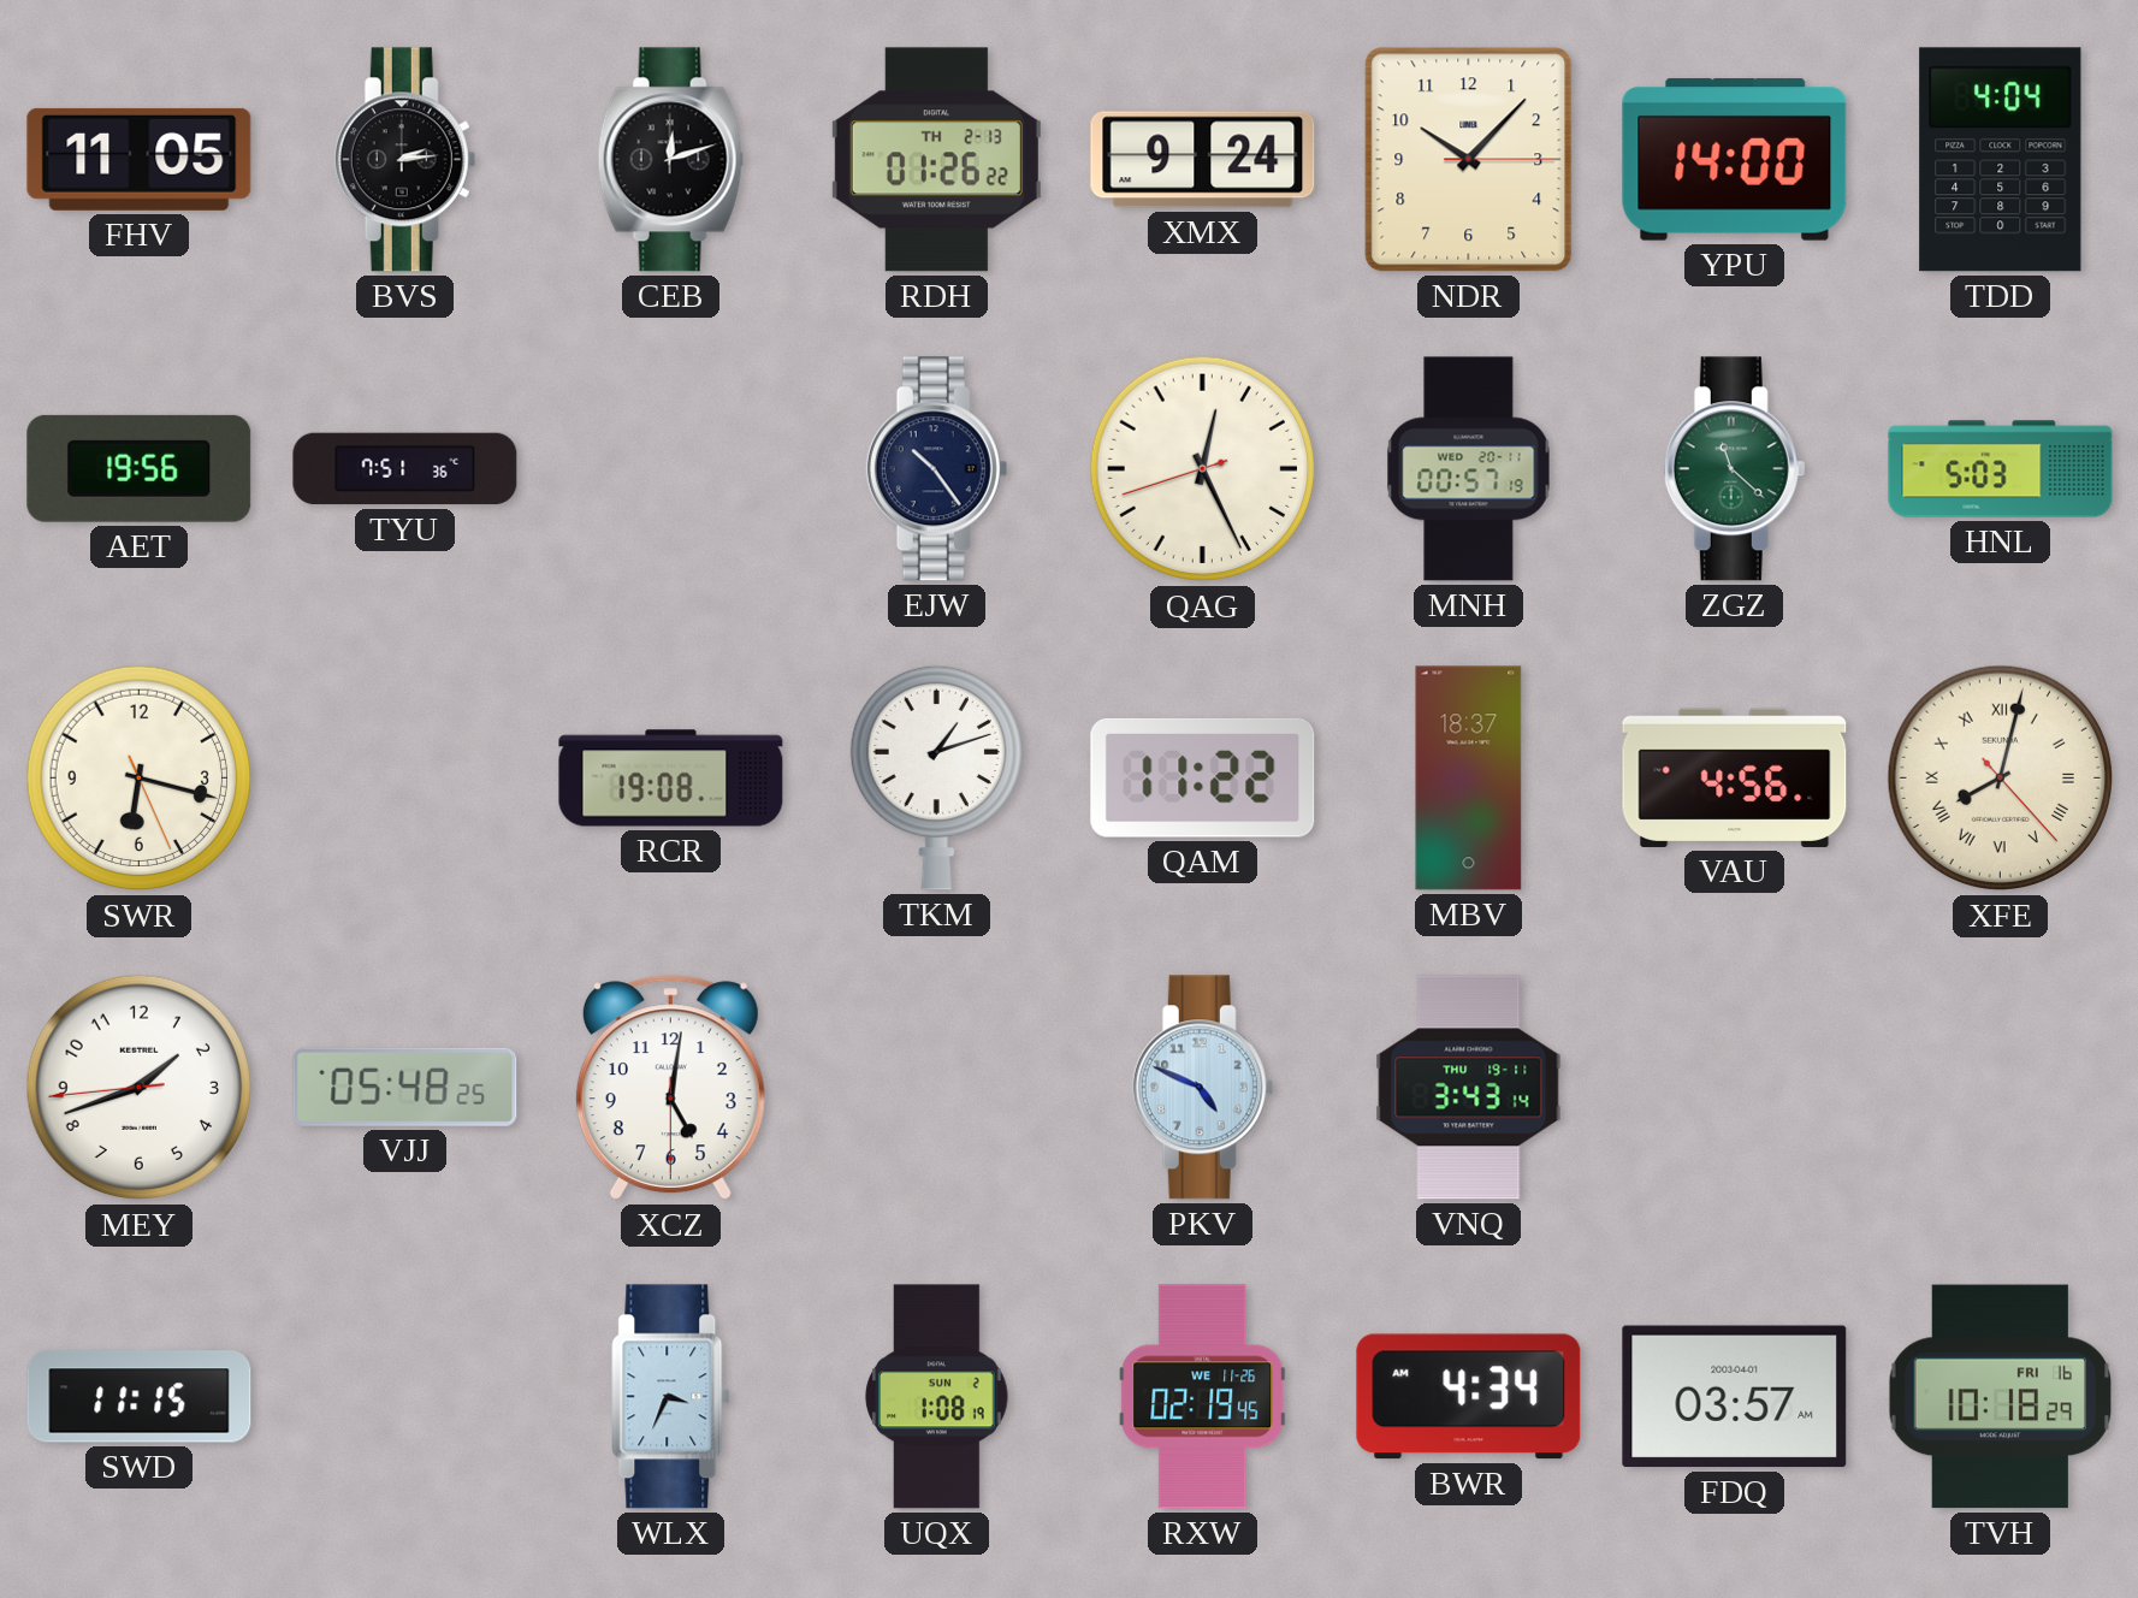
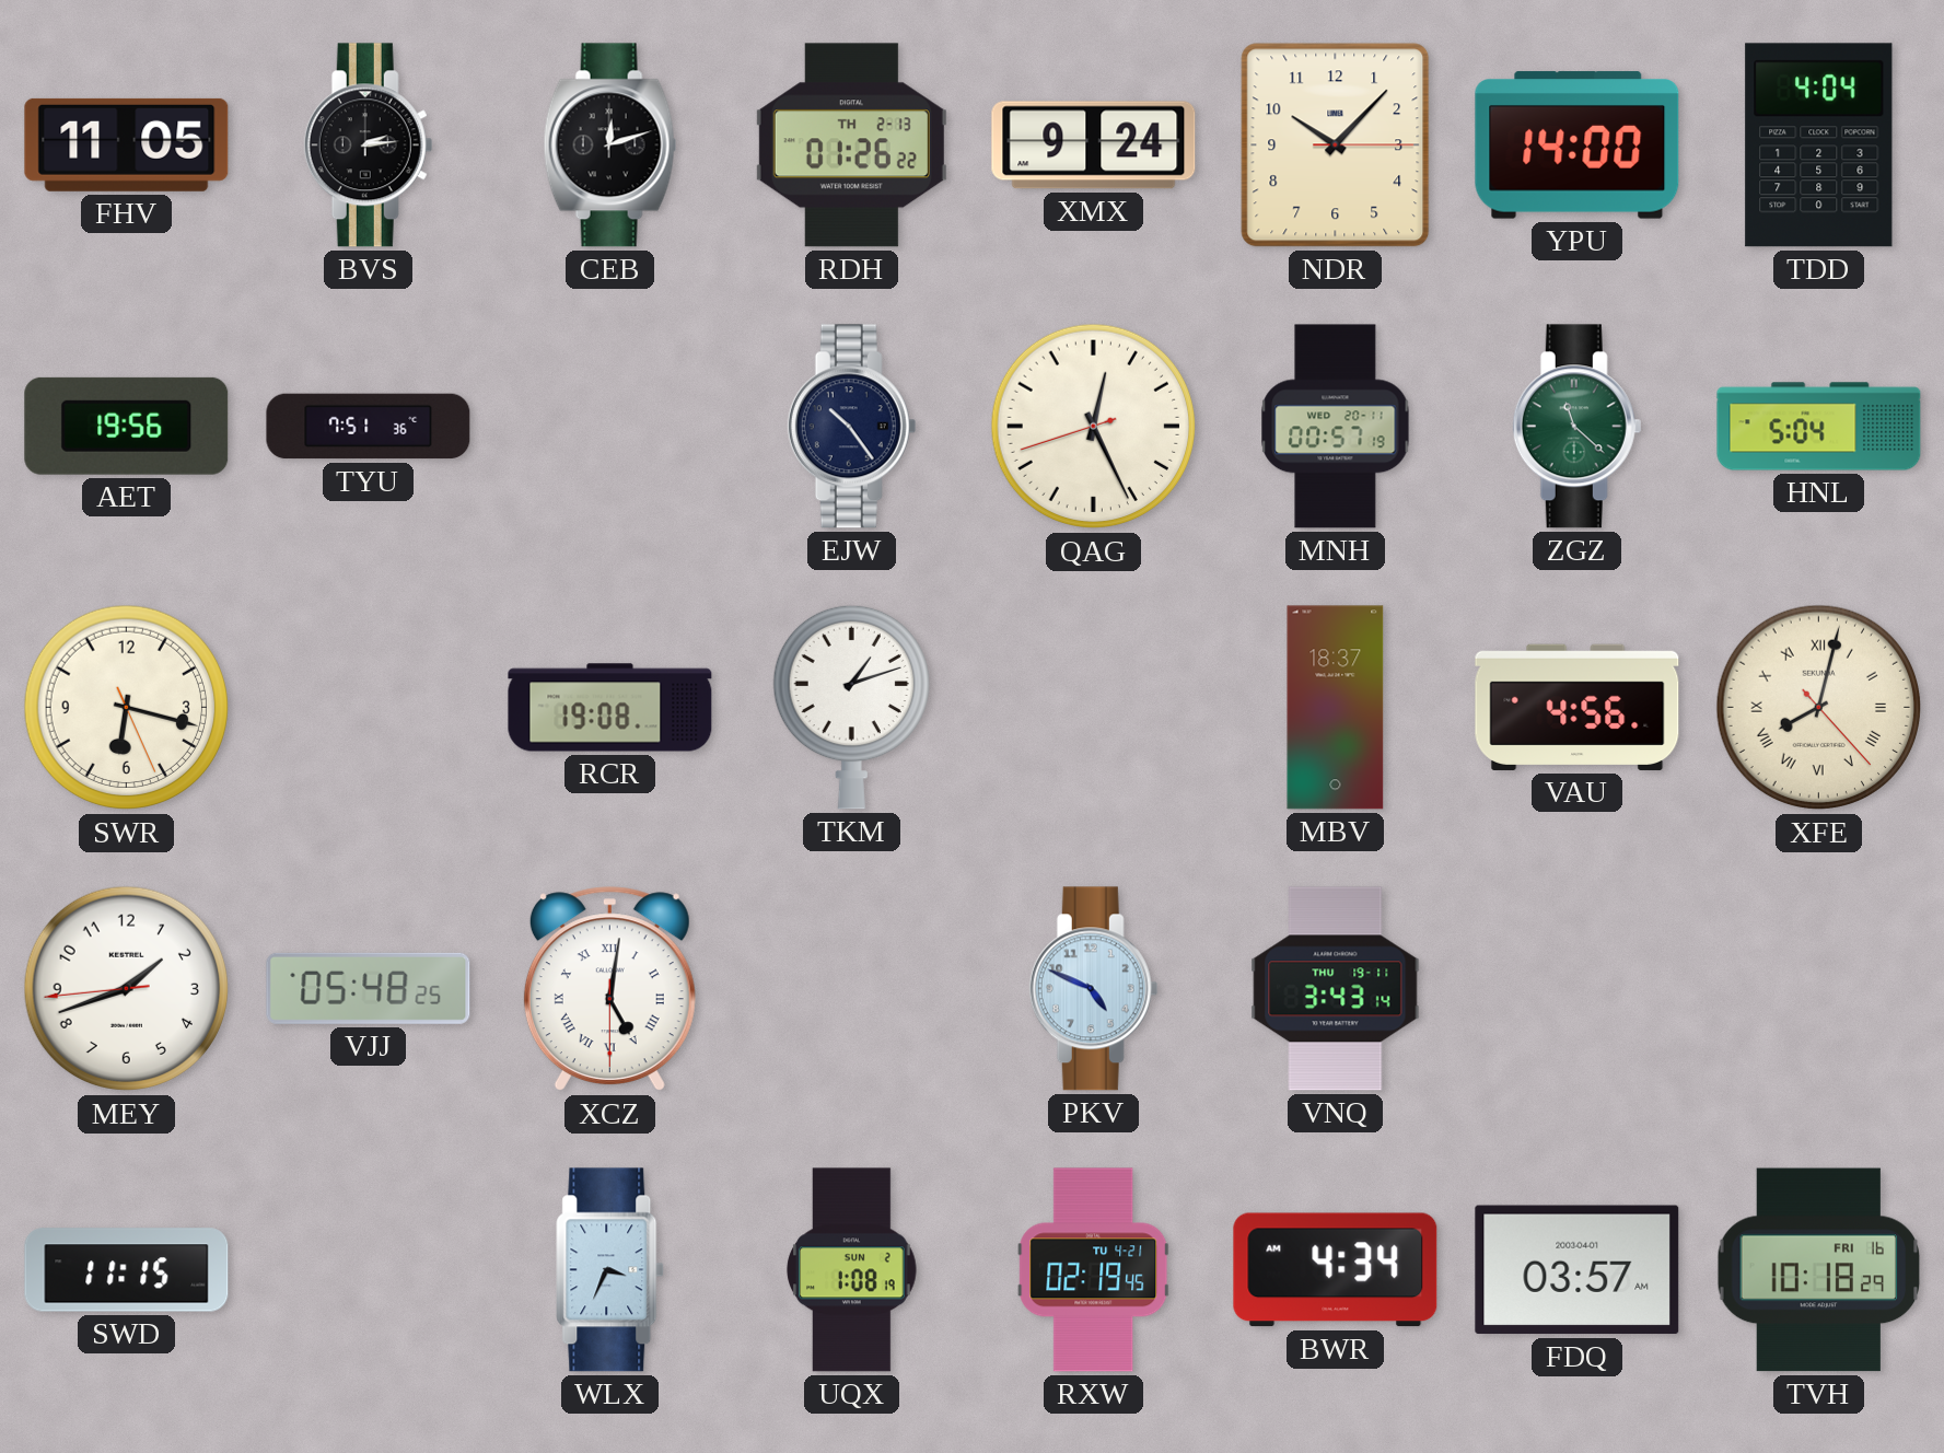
HNL: 5:03 -> 5:04 (1819, 427)
QAM: 11:22 -> none (1203, 777)
XCZ numerals: Arabic -> Roman (609, 989)
RXW date: WE 11-26 -> TU 4-21 (1094, 1270)
